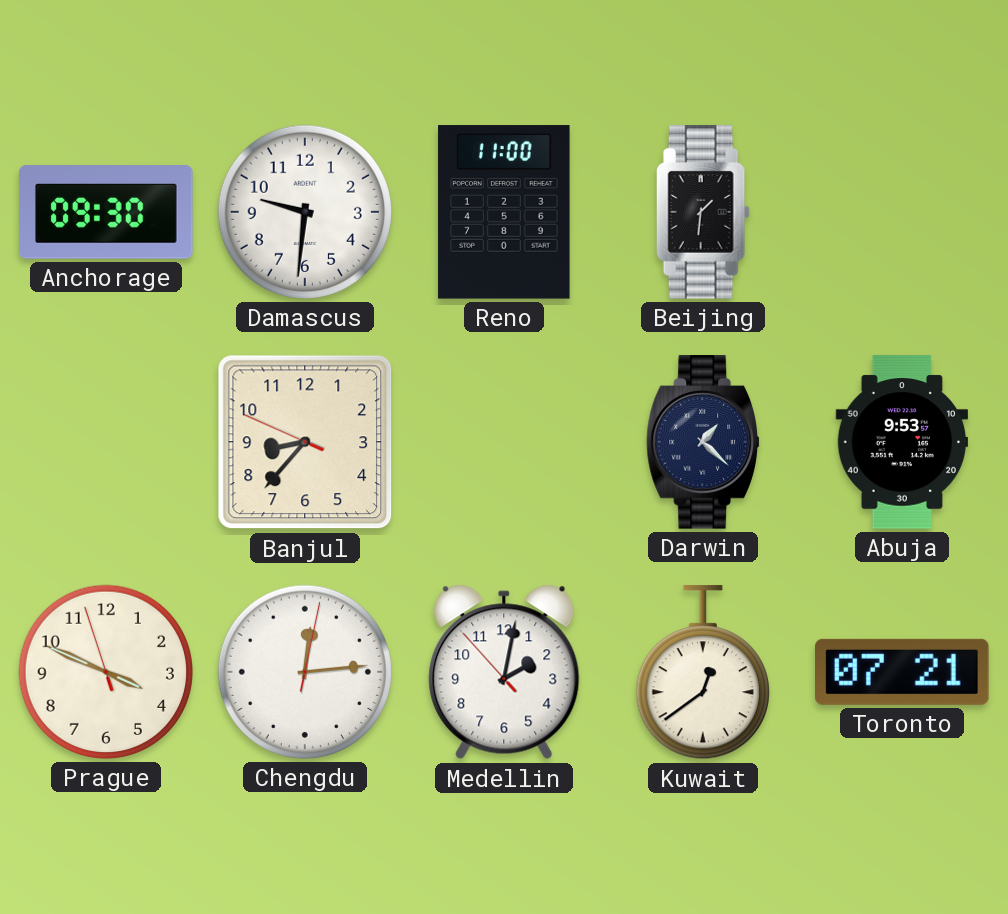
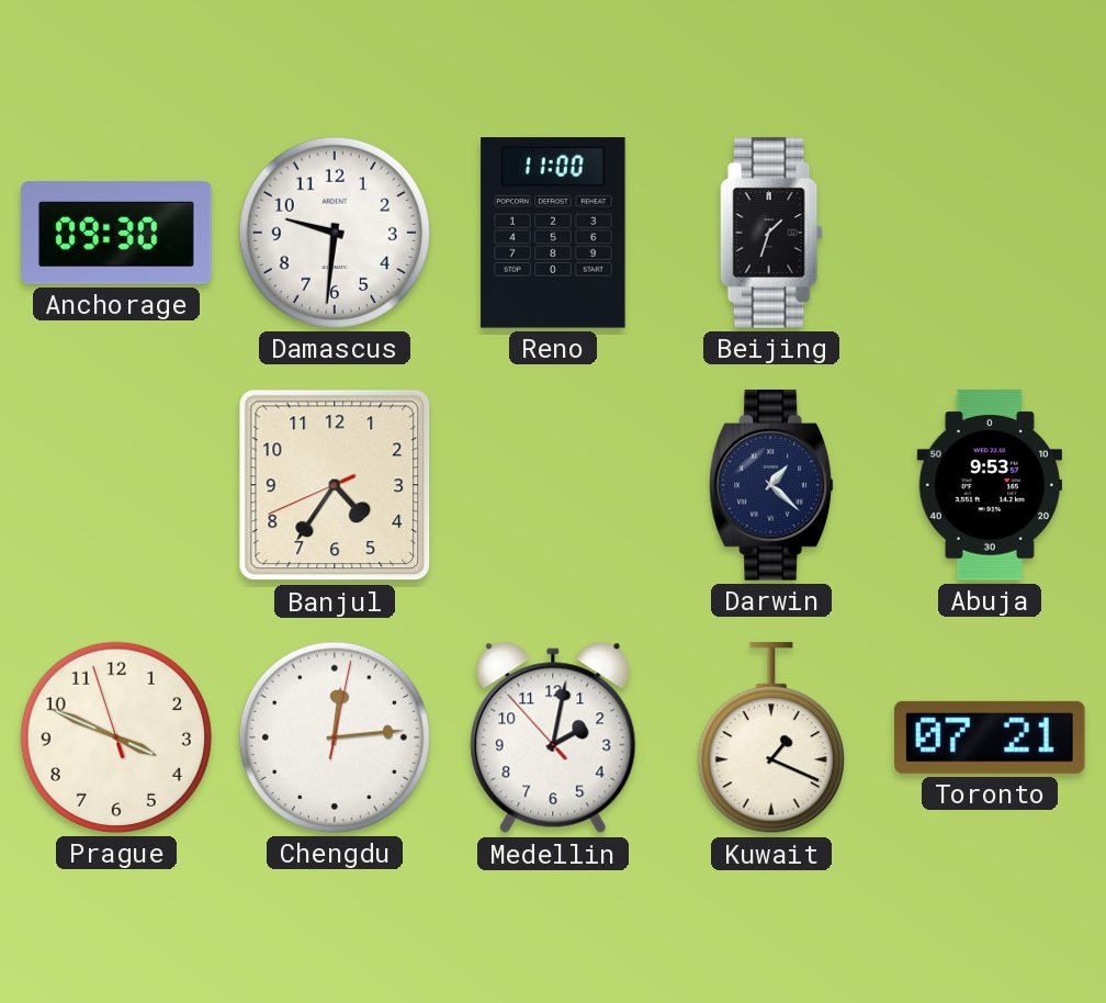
Beijing: 1:31 -> 1:33 (771, 233)
Banjul: 8:36 -> 4:35 (335, 485)
Kuwait: 12:39 -> 1:19 (771, 739)
